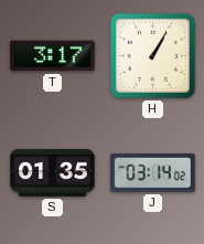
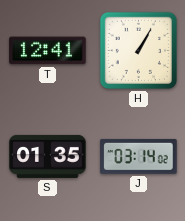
T: 3:17 -> 12:41 (48, 51)
